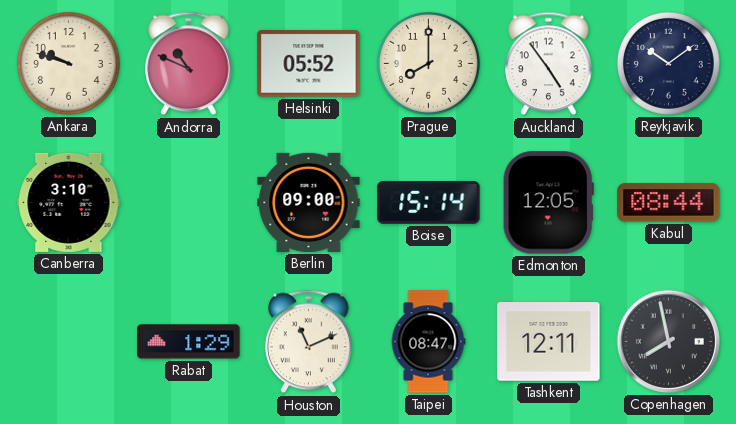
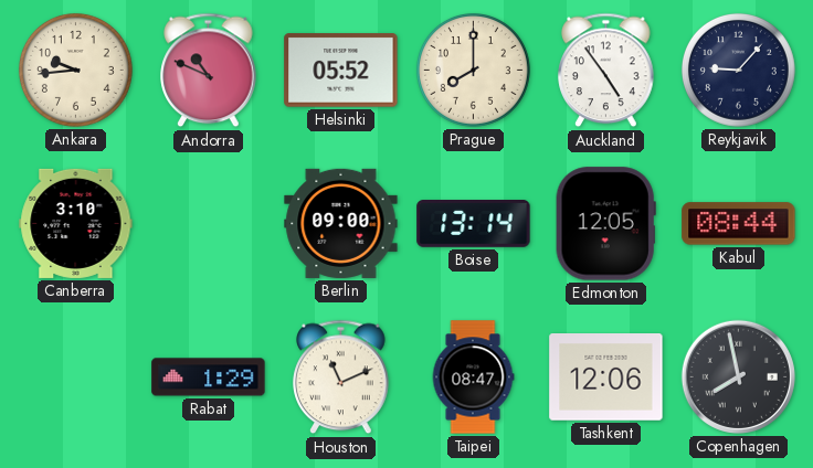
Ankara: 9:48 -> 9:44 (75, 70)
Reykjavik: 10:09 -> 9:07 (738, 70)
Boise: 15:14 -> 13:14 (474, 224)
Tashkent: 12:11 -> 12:06 (606, 377)
